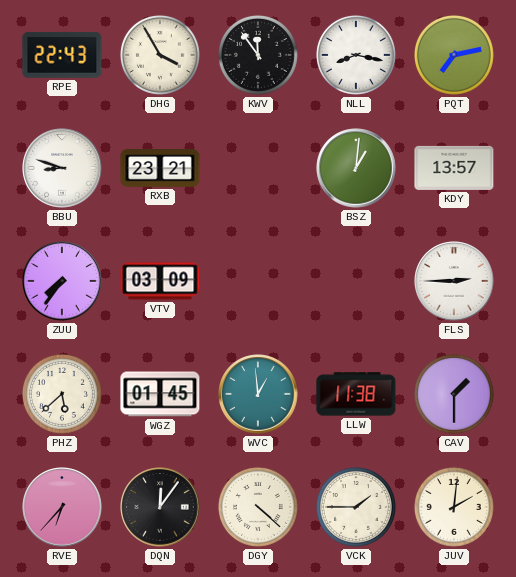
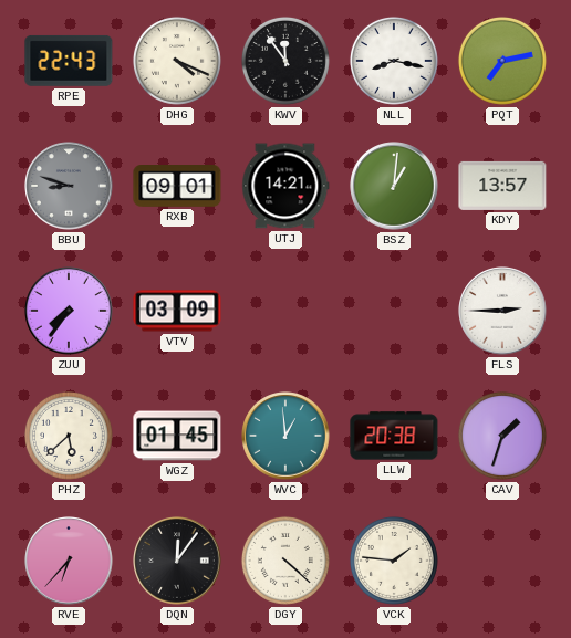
DHG: 3:55 -> 4:19 (177, 61)
BBU dial: white -> grey (69, 186)
RXB: 23:21 -> 09:01 (177, 187)
UTJ: none -> 14:21 (285, 186)
LLW: 11:38 -> 20:38 (394, 436)
CAV: 1:30 -> 1:33 (502, 436)
VCK: 1:45 -> 1:46 (394, 561)
JUV: 2:01 -> none (454, 507)
